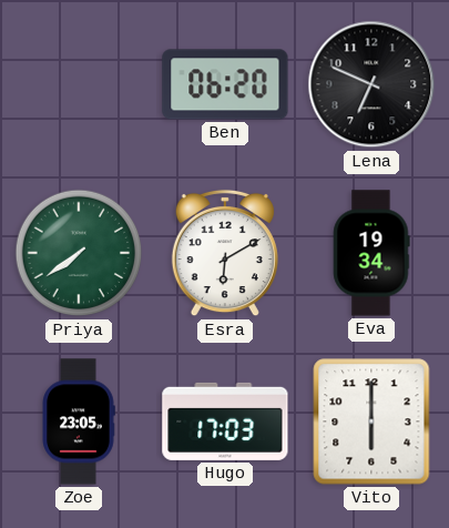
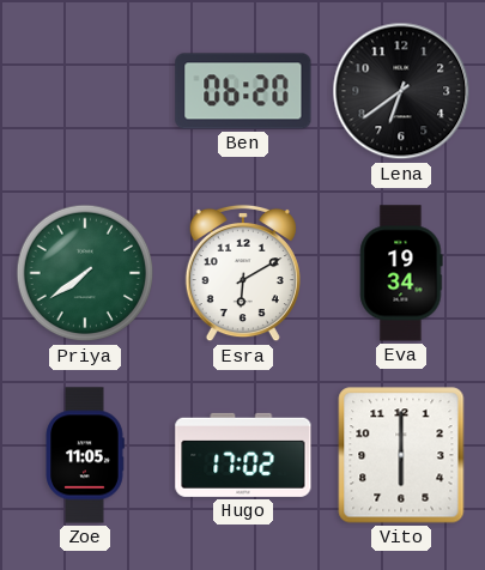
Lena: 6:49 -> 6:39 (401, 91)
Zoe: 23:05 -> 11:05 (85, 455)
Hugo: 17:03 -> 17:02 (243, 455)
